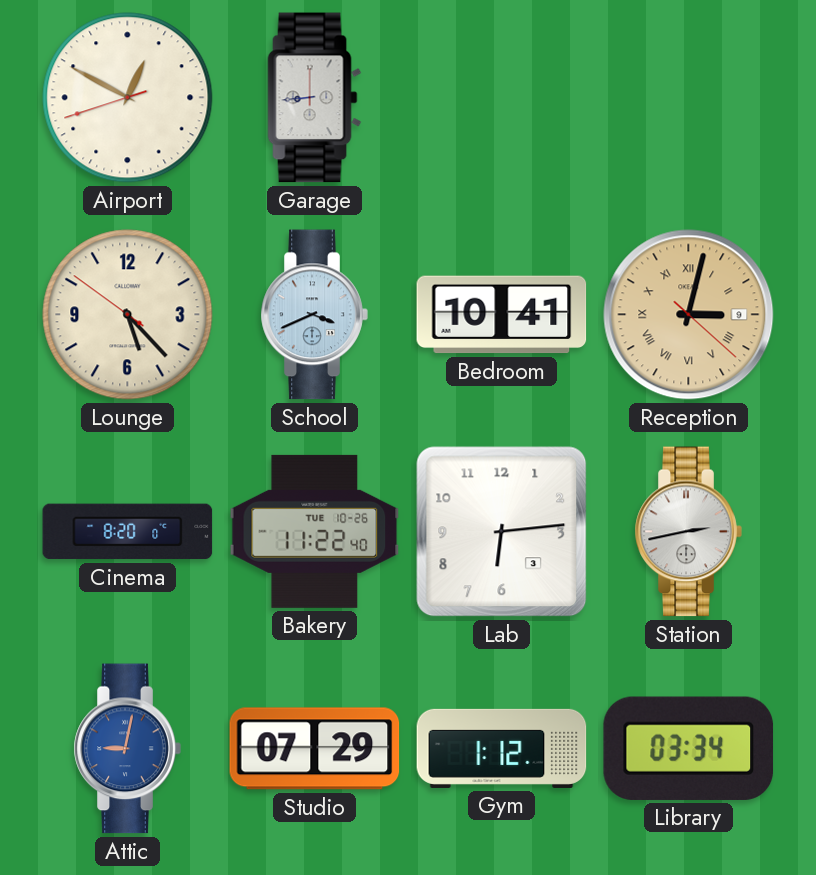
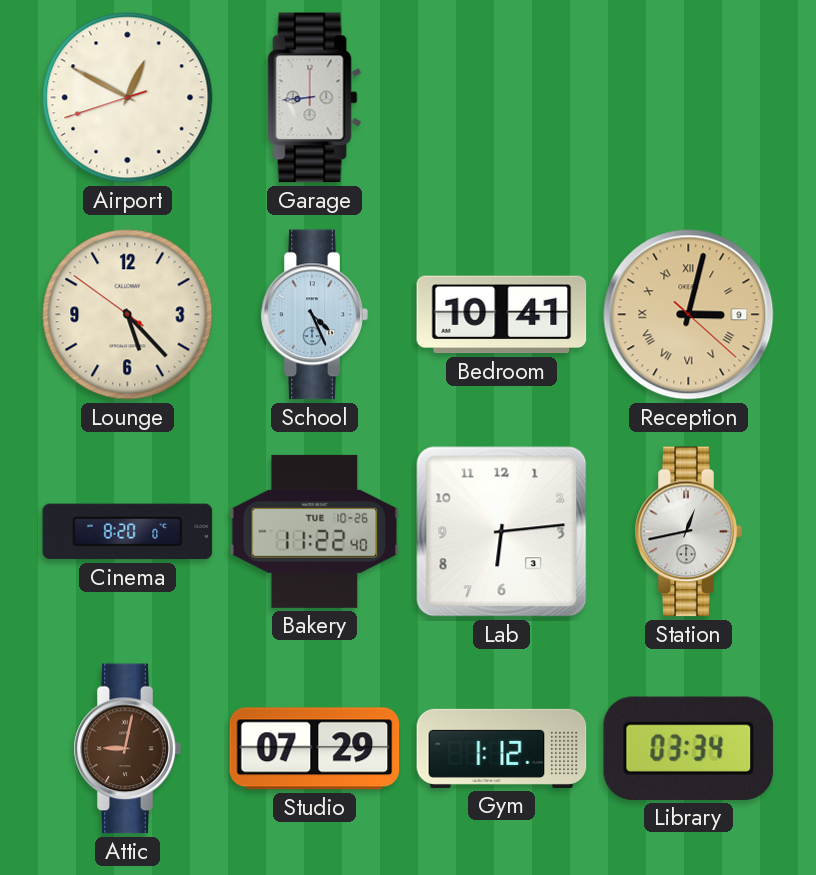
School: 3:41 -> 4:26 (314, 315)
Station: 2:43 -> 12:43 (688, 532)
Attic dial: blue -> brown (127, 749)
